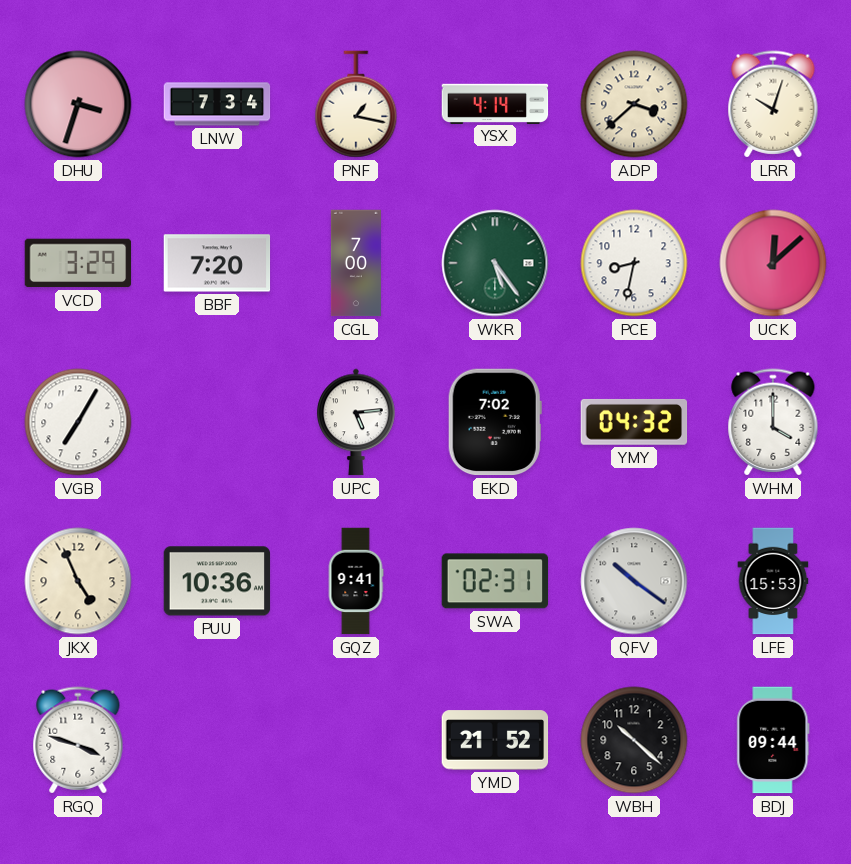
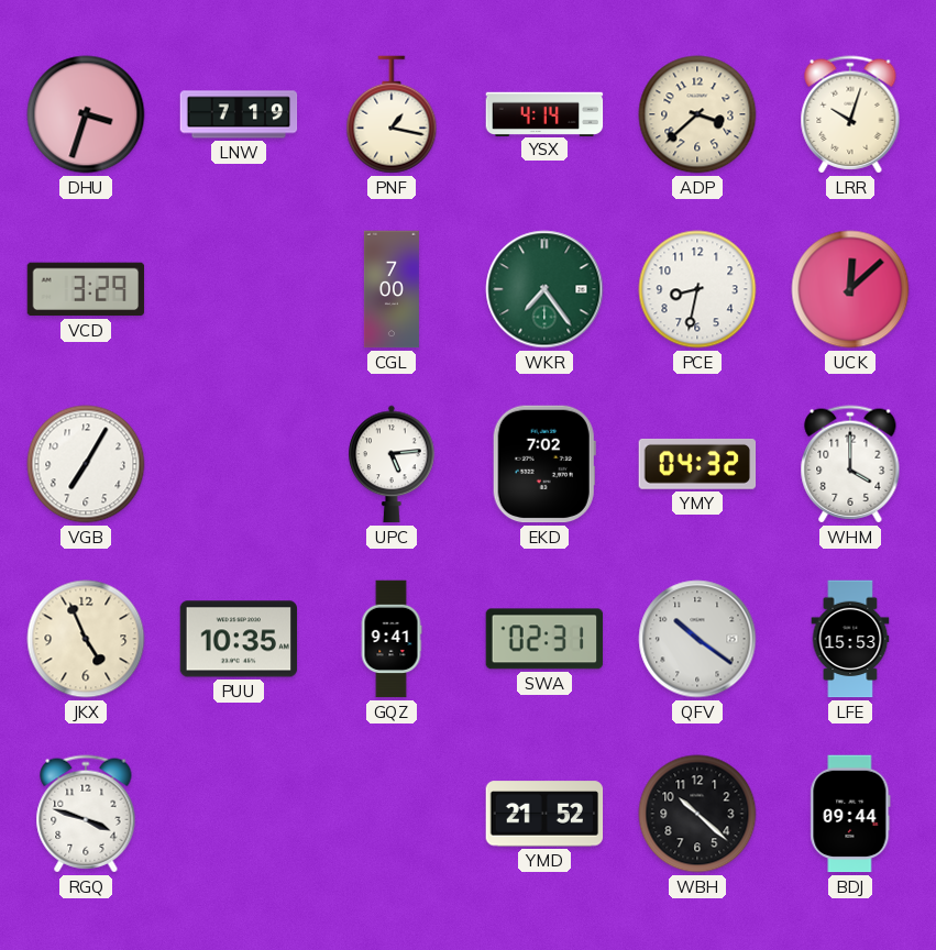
LNW: 7:34 -> 7:19 (239, 114)
BBF: 7:20 -> none (217, 263)
WKR: 5:24 -> 7:24 (544, 289)
PUU: 10:36 -> 10:35 (239, 639)
